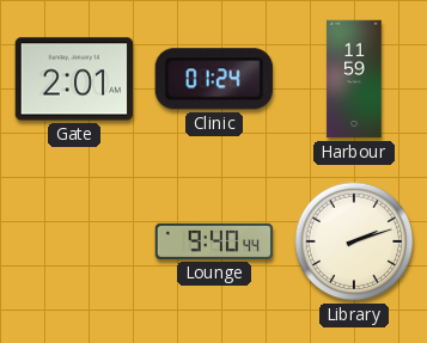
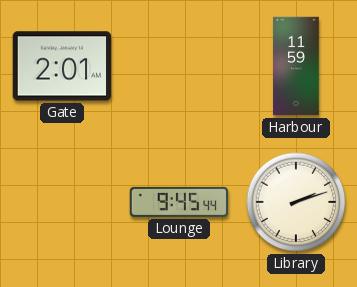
Clinic: 01:24 -> none (214, 79)
Lounge: 9:40 -> 9:45 (179, 202)
